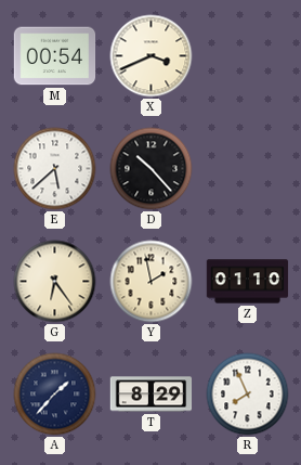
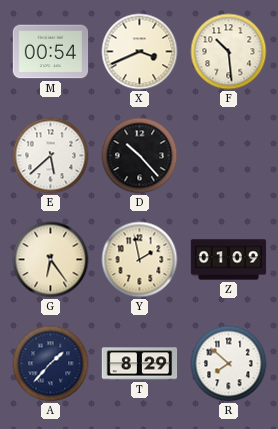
F: none -> 10:29 (229, 52)
Z: 01:10 -> 01:09 (229, 260)
R: 7:56 -> 7:52 (229, 364)
